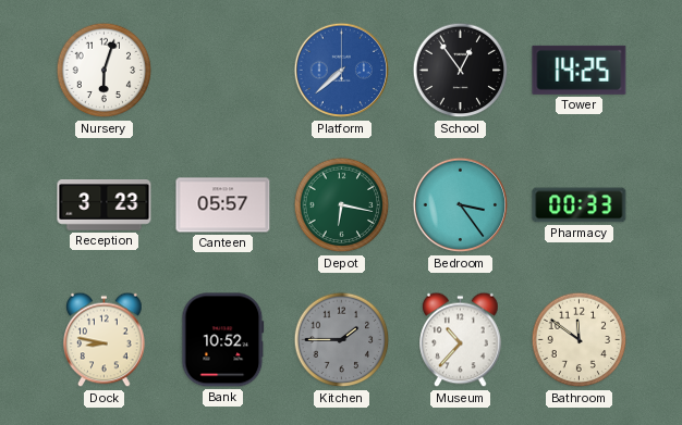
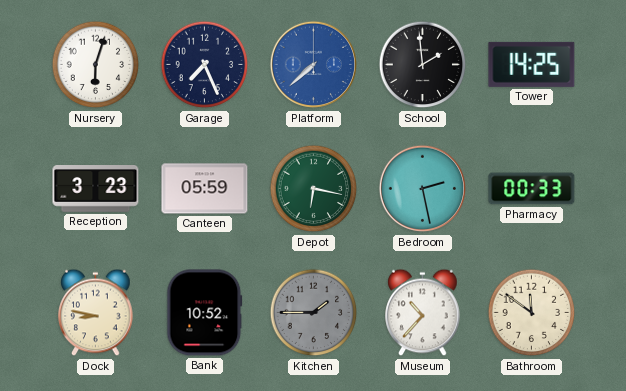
Garage: none -> 7:26 (205, 65)
School: 12:54 -> 1:59 (423, 65)
Canteen: 05:57 -> 05:59 (205, 189)
Bedroom: 3:24 -> 2:28 (423, 189)
